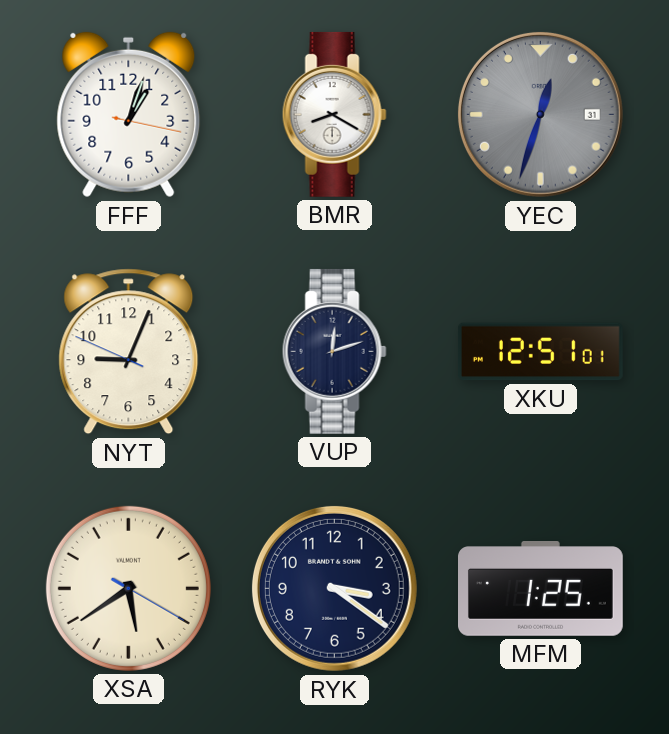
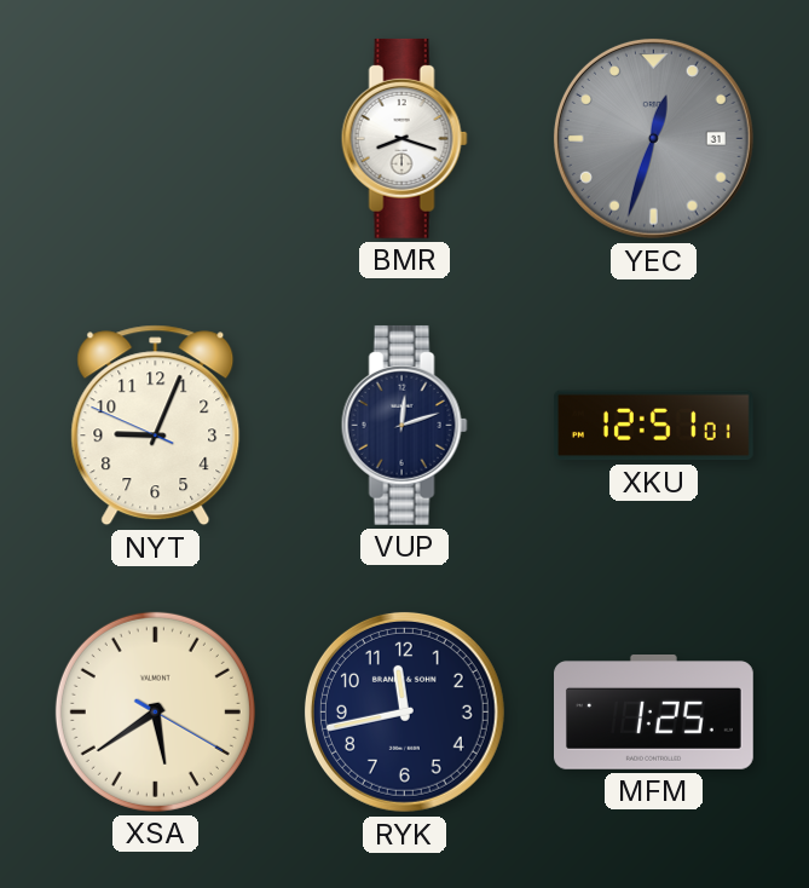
FFF: 1:03 -> none (129, 115)
BMR: 8:20 -> 8:18 (404, 138)
RYK: 3:21 -> 11:43 (404, 711)
